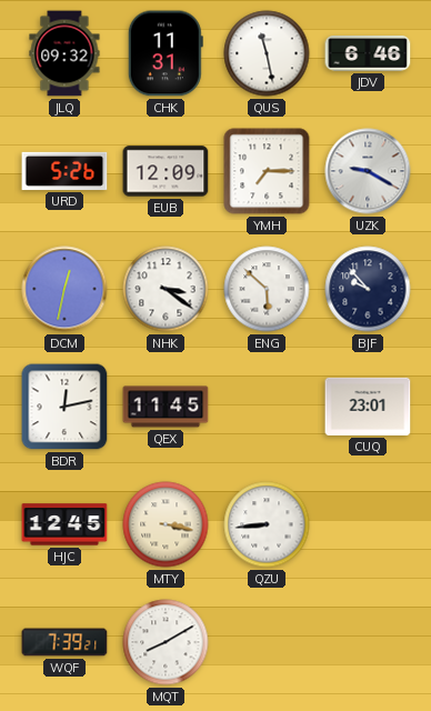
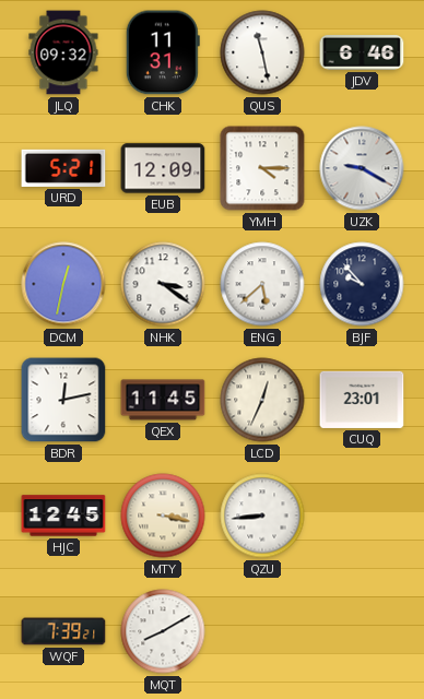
URD: 5:26 -> 5:21 (63, 168)
YMH: 7:15 -> 4:15 (262, 168)
ENG: 5:52 -> 5:38 (262, 284)
LCD: none -> 12:34 (262, 400)
